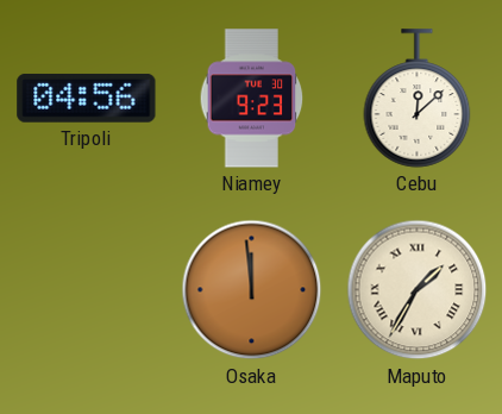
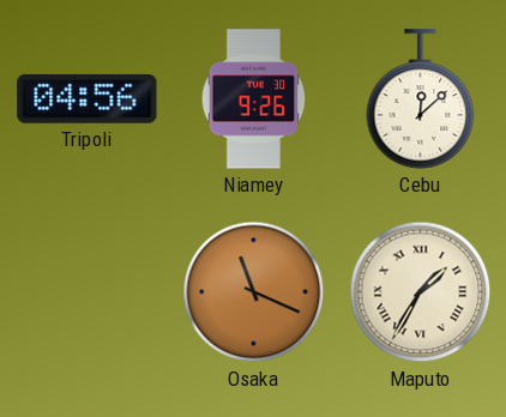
Niamey: 9:23 -> 9:26 (254, 99)
Osaka: 11:59 -> 11:19 (254, 292)
